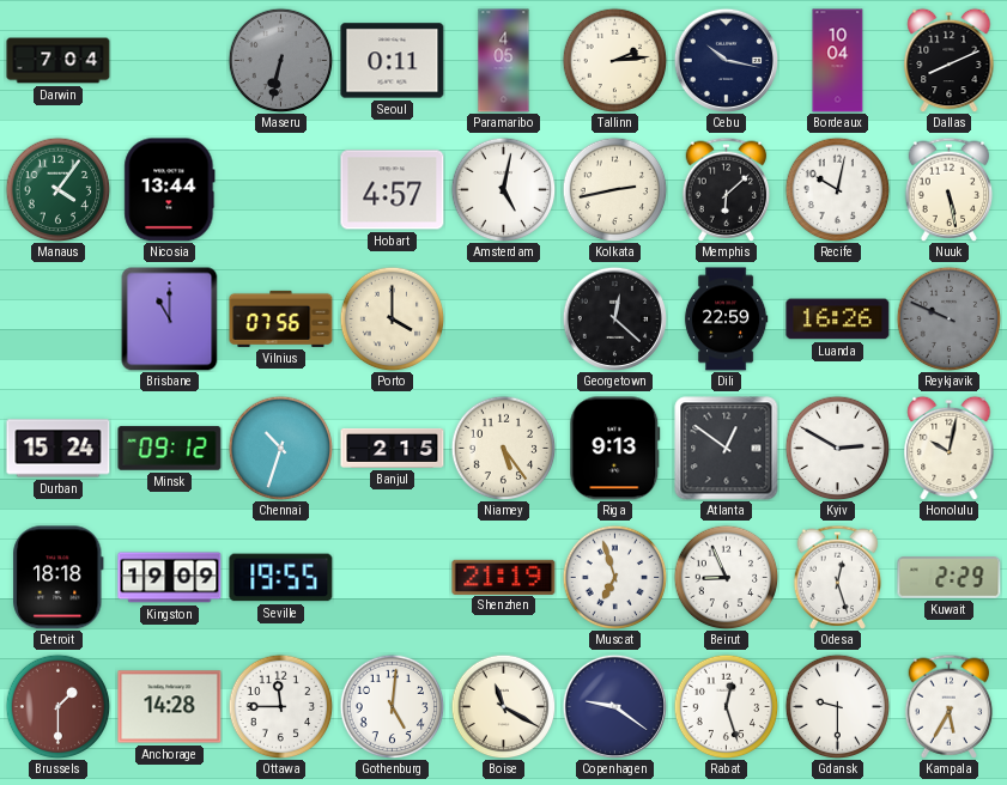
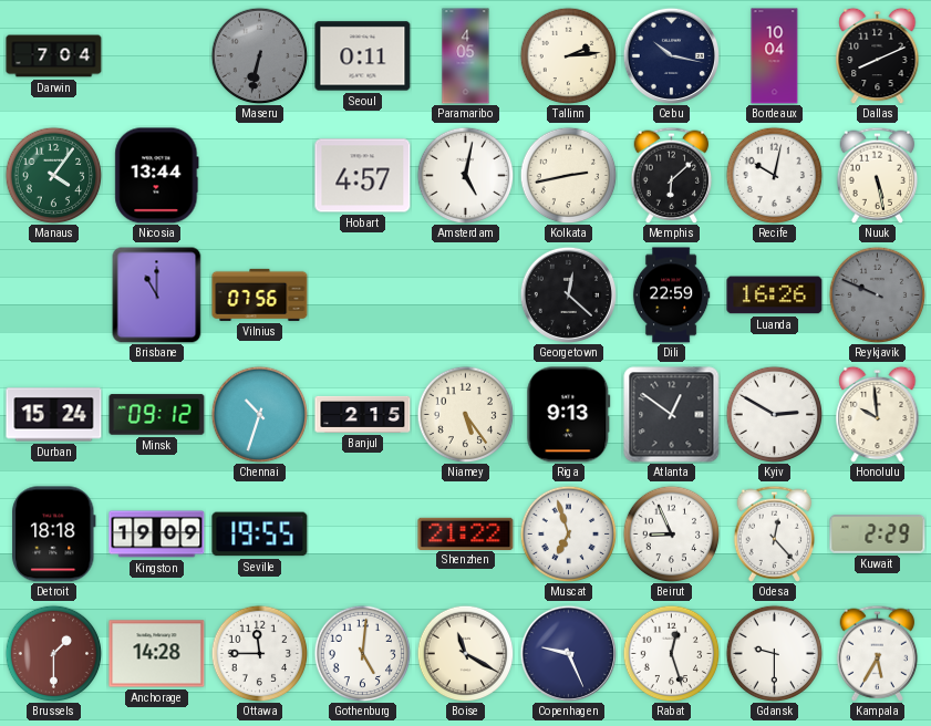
Porto: 4:00 -> none (392, 318)
Honolulu: 10:02 -> 9:59 (878, 414)
Shenzhen: 21:19 -> 21:22 (466, 533)
Odesa: 12:27 -> 12:23 (775, 533)
Copenhagen: 9:21 -> 9:26 (568, 653)
